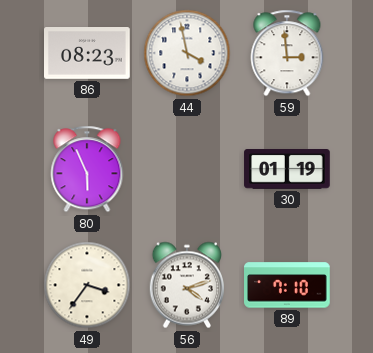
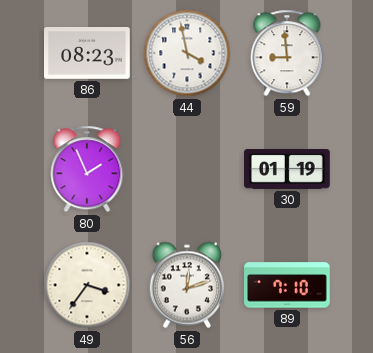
59: 2:59 -> 8:59 (287, 53)
80: 5:56 -> 1:56 (87, 169)
56: 4:12 -> 12:12 (186, 285)
